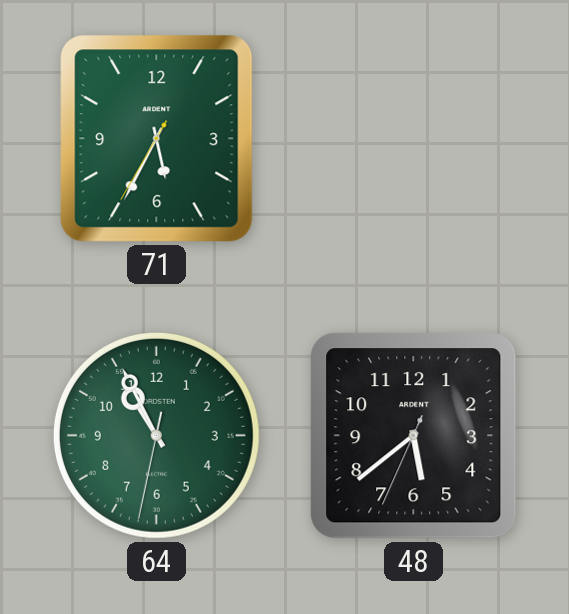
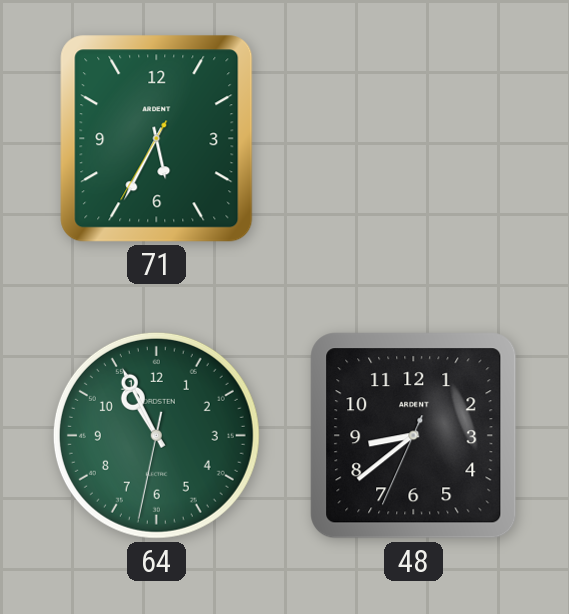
48: 5:38 -> 8:38 (414, 436)
